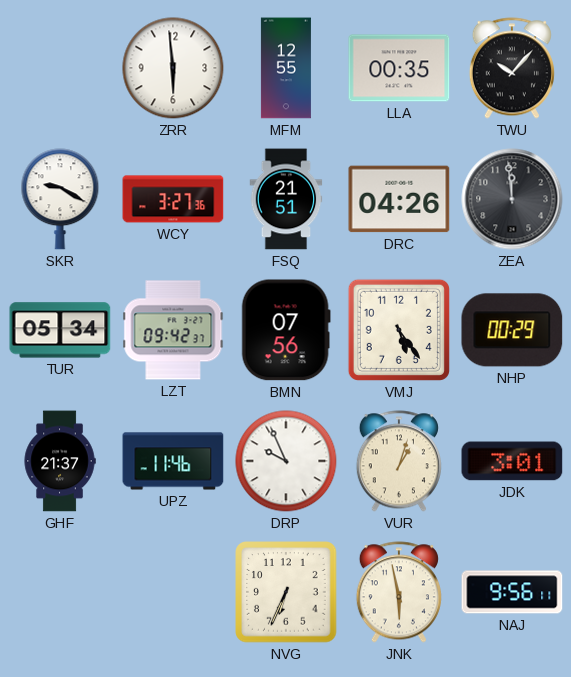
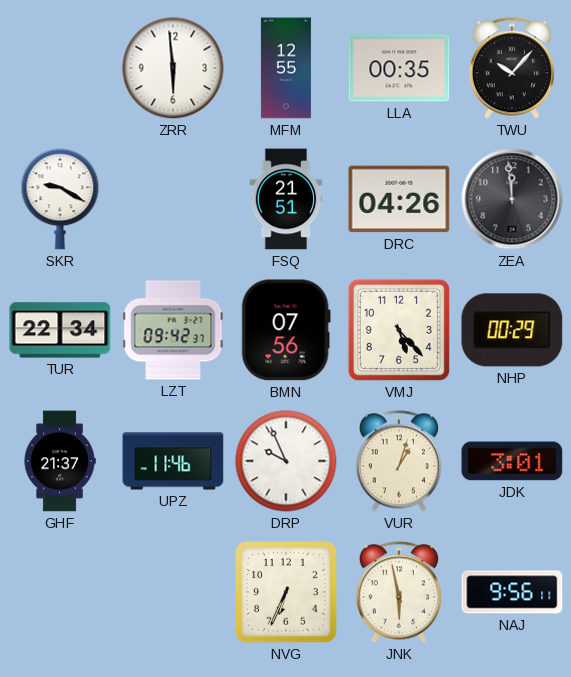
WCY: 3:27 -> none (173, 199)
TUR: 05:34 -> 22:34 (60, 330)
VMJ: 5:24 -> 5:23 (399, 330)
